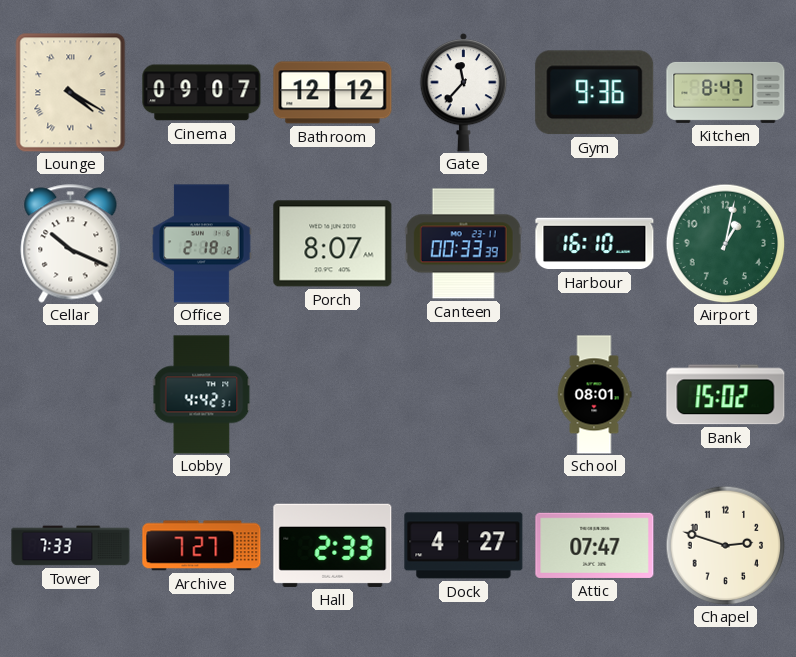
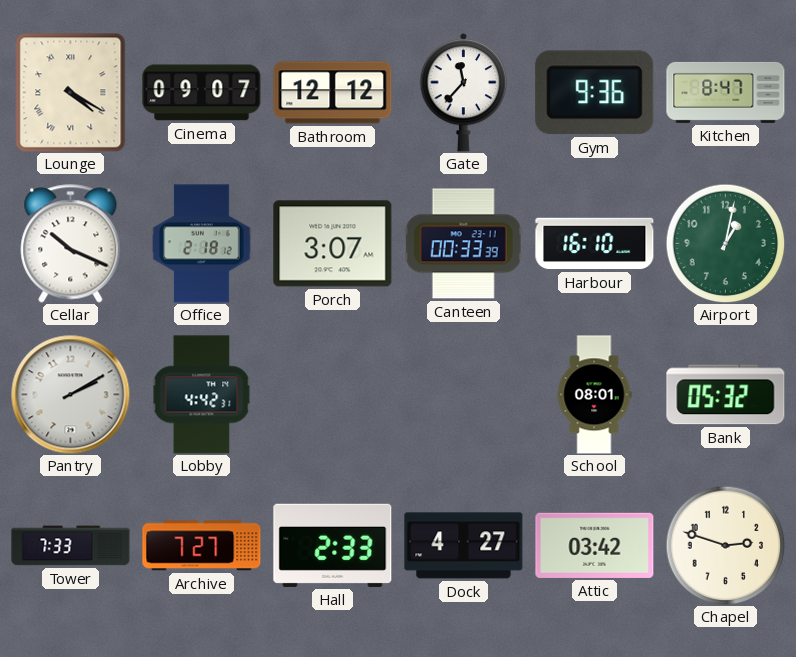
Porch: 8:07 -> 3:07 (333, 244)
Pantry: none -> 2:10 (71, 395)
Bank: 15:02 -> 05:32 (726, 395)
Attic: 07:47 -> 03:42 (595, 545)
